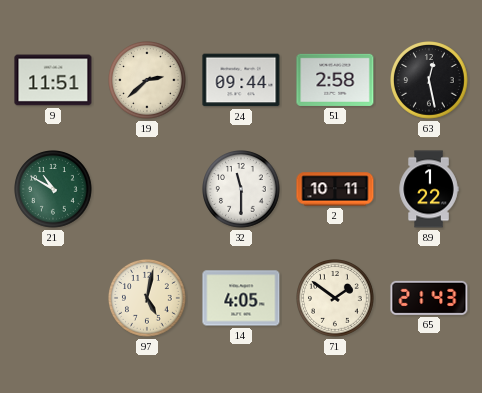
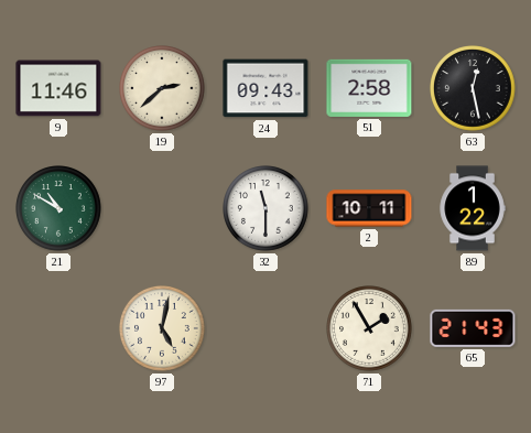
9: 11:51 -> 11:46 (58, 88)
24: 09:44 -> 09:43 (265, 88)
14: 4:05 -> none (241, 298)
71: 1:51 -> 1:55 (370, 329)
